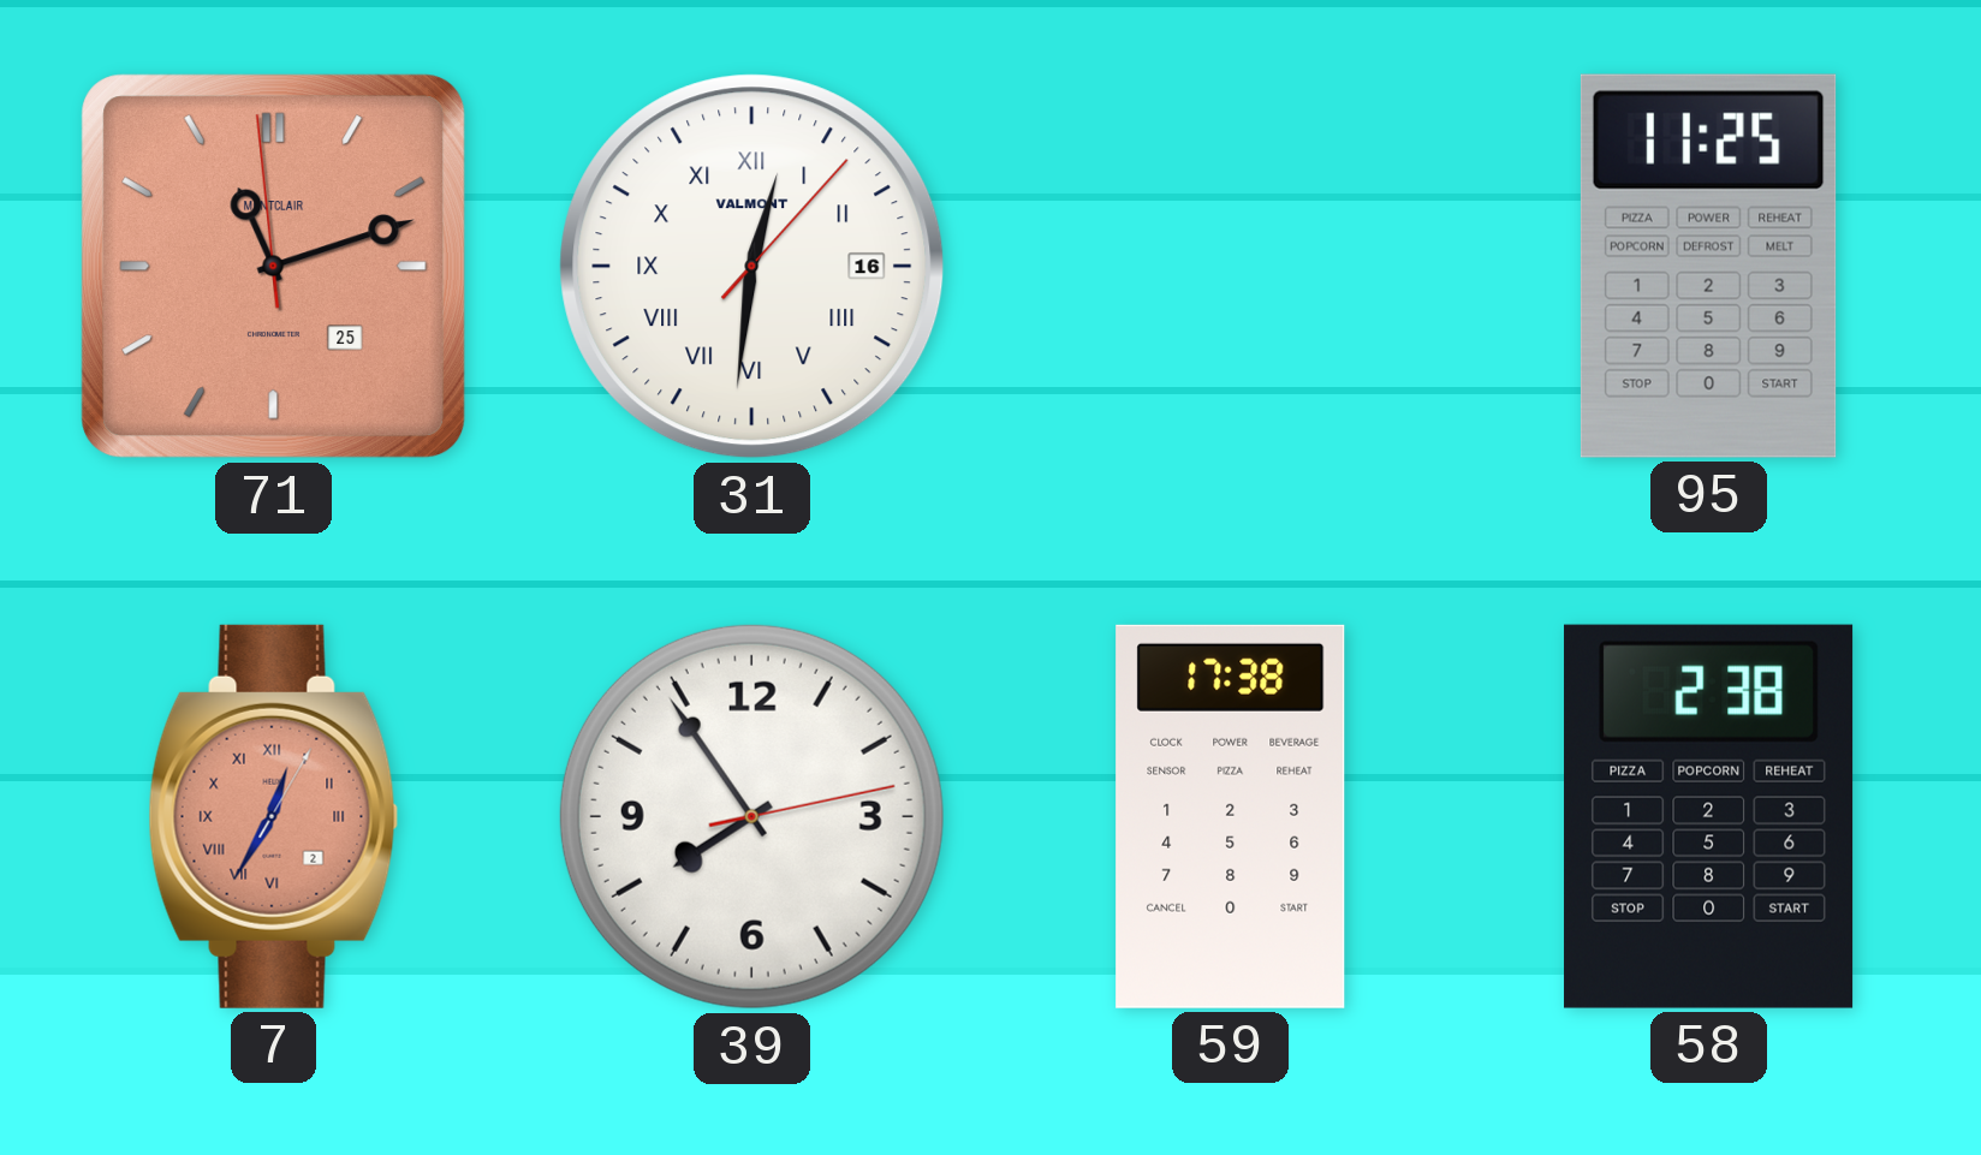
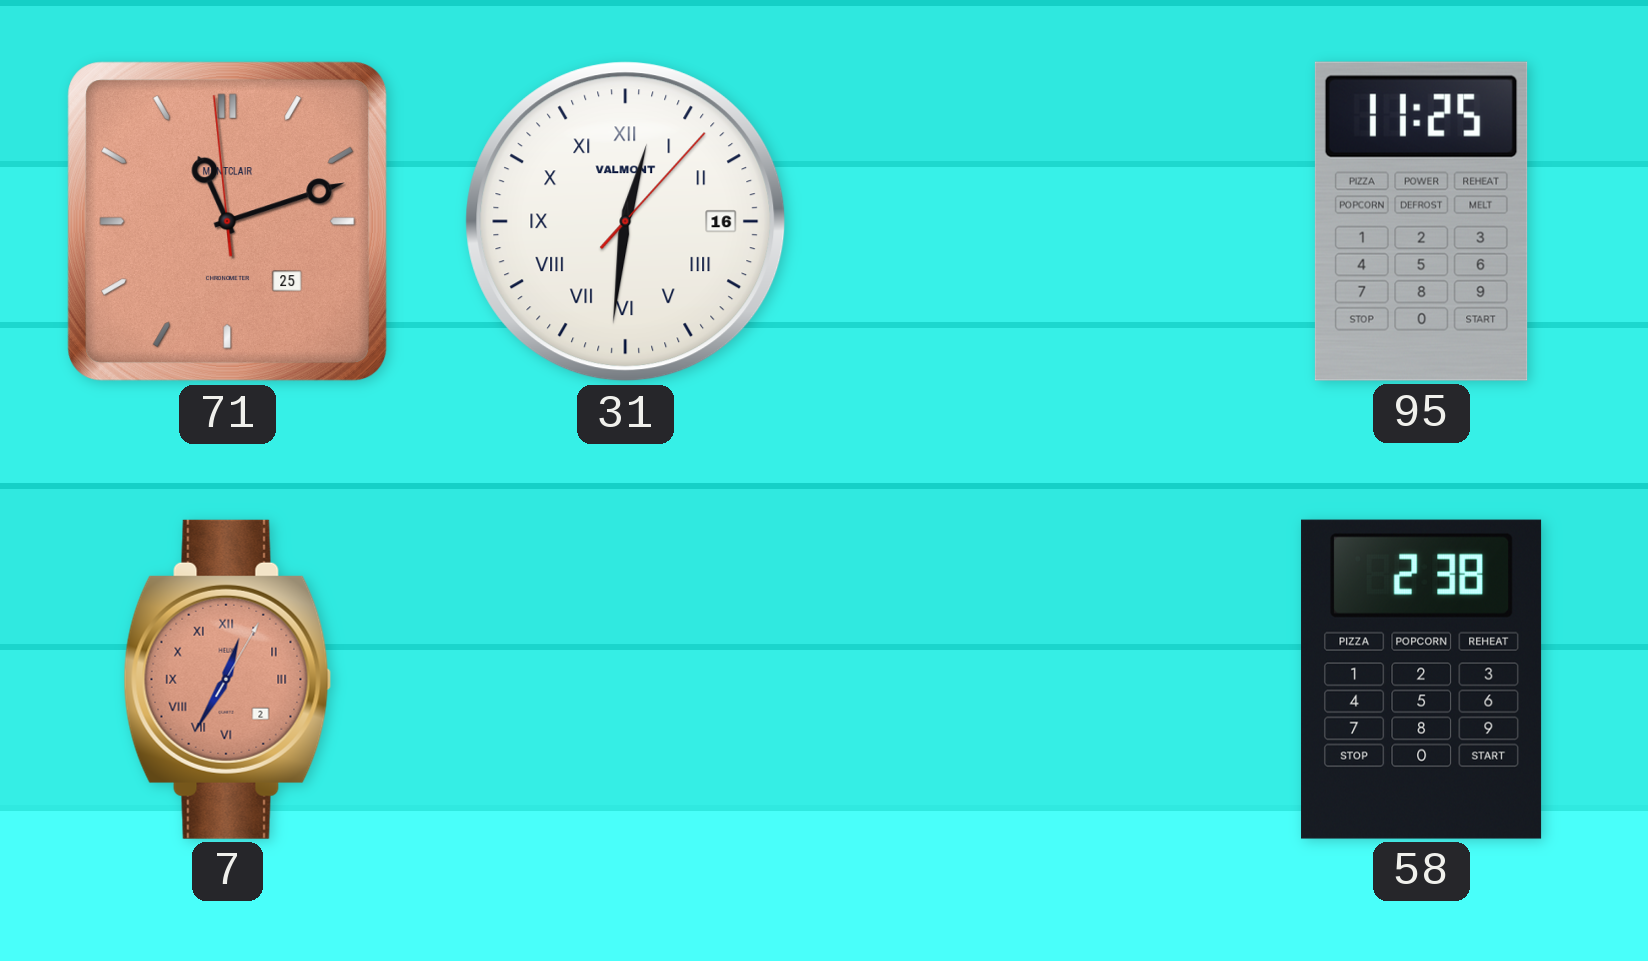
39: 7:54 -> none (751, 816)
59: 17:38 -> none (1231, 816)
